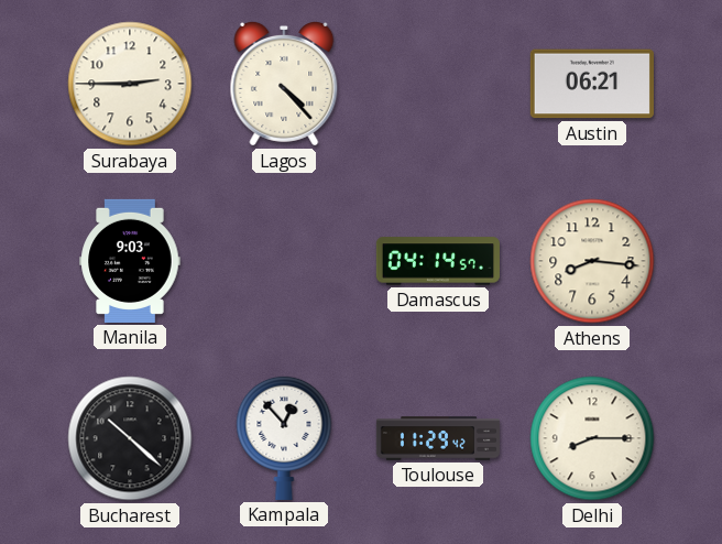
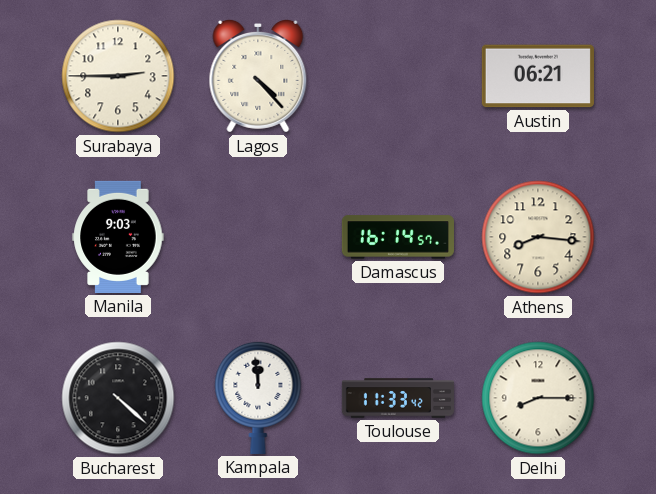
Damascus: 04:14 -> 16:14 (398, 237)
Bucharest: 10:22 -> 4:22 (118, 398)
Kampala: 12:53 -> 11:59 (258, 397)
Toulouse: 11:29 -> 11:33 (398, 398)
